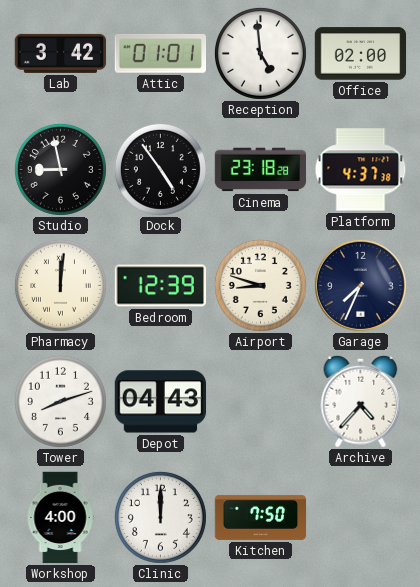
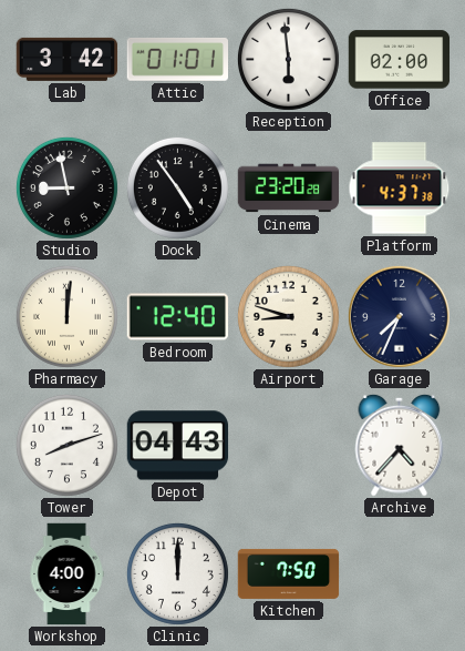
Reception: 4:59 -> 5:59 (288, 59)
Cinema: 23:18 -> 23:20 (289, 189)
Bedroom: 12:39 -> 12:40 (178, 317)
